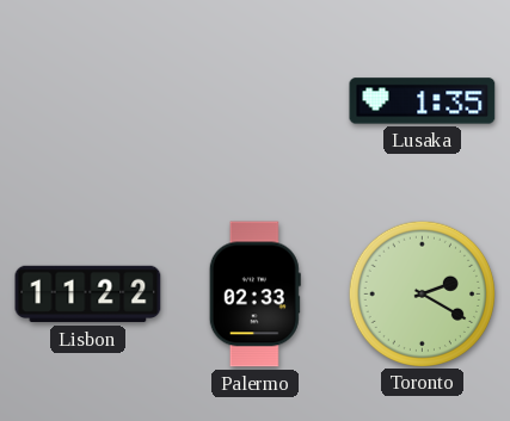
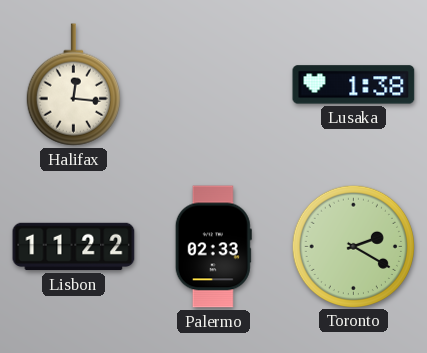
Halifax: none -> 12:16 (73, 85)
Lusaka: 1:35 -> 1:38 (354, 85)
